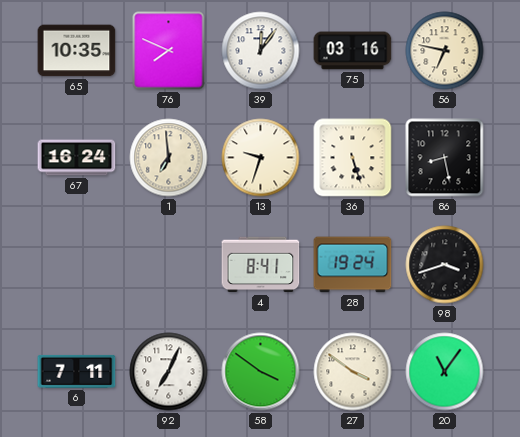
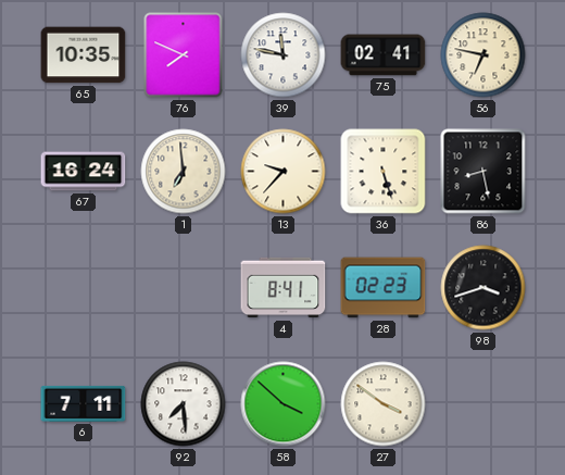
39: 12:06 -> 11:47 (284, 55)
75: 03:16 -> 02:41 (384, 55)
13: 9:33 -> 9:37 (284, 172)
28: 19:24 -> 02:23 (384, 288)
92: 7:04 -> 7:29 (184, 404)
58: 3:51 -> 3:52 (284, 404)
20: 11:06 -> none (445, 372)
